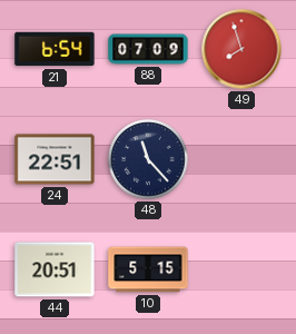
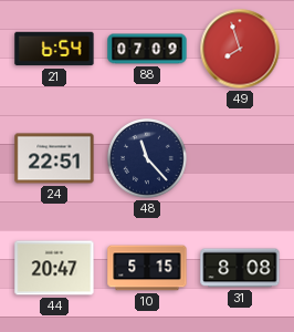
44: 20:51 -> 20:47 (54, 268)
31: none -> 8:08 (240, 268)
